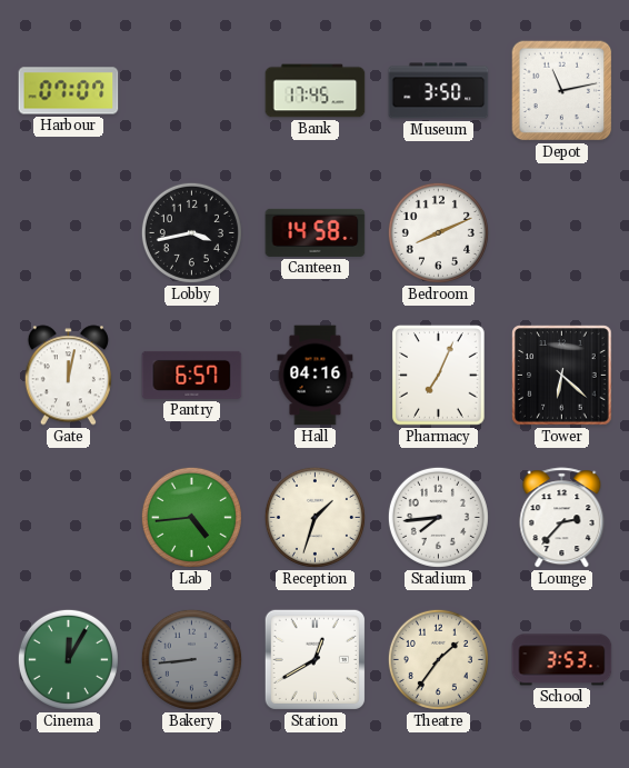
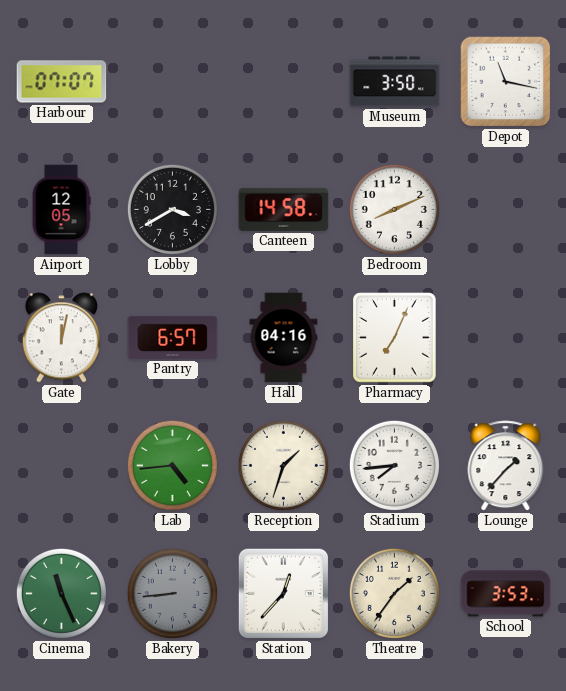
Bank: 17:45 -> none (316, 91)
Depot: 11:13 -> 11:17 (506, 82)
Airport: none -> 12:05 (61, 210)
Lobby: 3:43 -> 3:40 (172, 209)
Tower: 6:22 -> none (562, 376)
Lounge: 2:37 -> 1:37 (506, 466)
Cinema: 12:05 -> 11:26 (61, 593)
Station: 12:40 -> 12:37 (283, 593)
